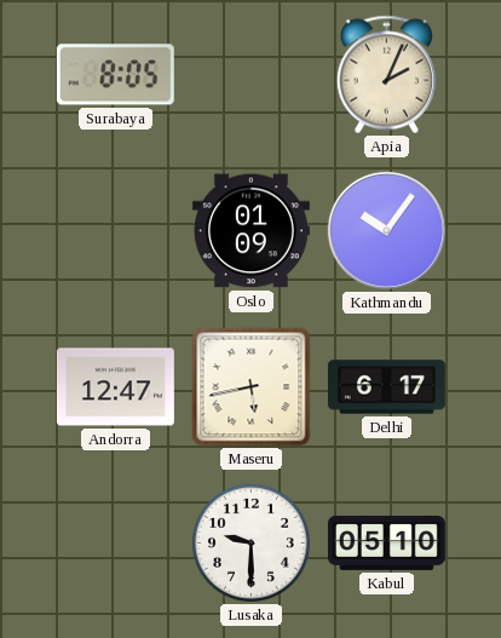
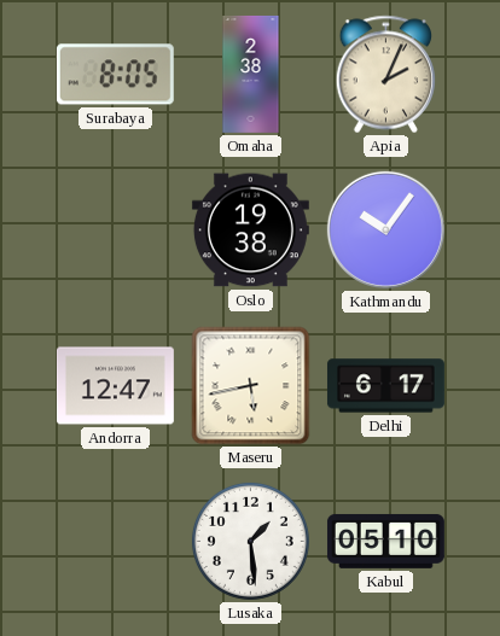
Omaha: none -> 2:38 (251, 74)
Oslo: 01:09 -> 19:38 (250, 231)
Lusaka: 9:30 -> 1:29 (250, 541)
